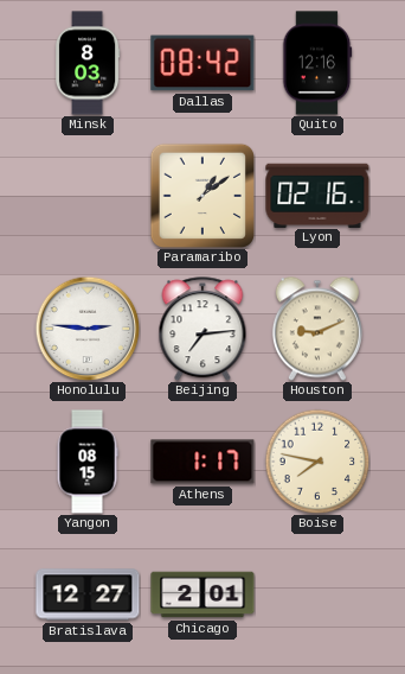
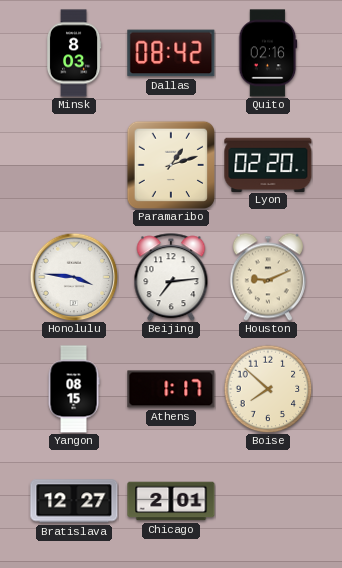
Quito: 12:16 -> 02:16 (268, 53)
Paramaribo: 1:09 -> 1:12 (170, 164)
Lyon: 02:16 -> 02:20 (268, 164)
Honolulu: 2:46 -> 3:46 (74, 277)
Boise: 7:47 -> 7:52 (268, 389)
